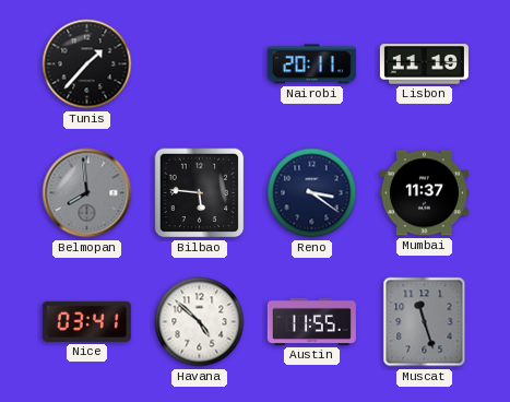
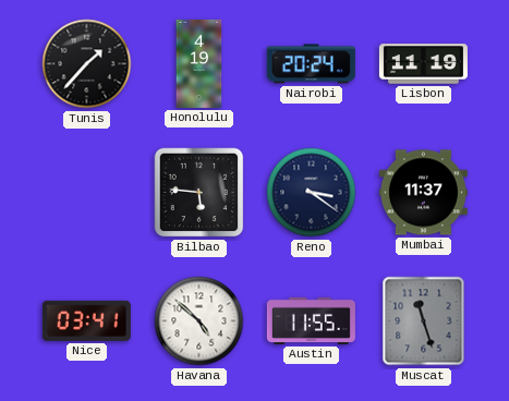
Honolulu: none -> 4:19 (199, 63)
Nairobi: 20:11 -> 20:24 (311, 64)
Belmopan: 7:59 -> none (87, 193)
